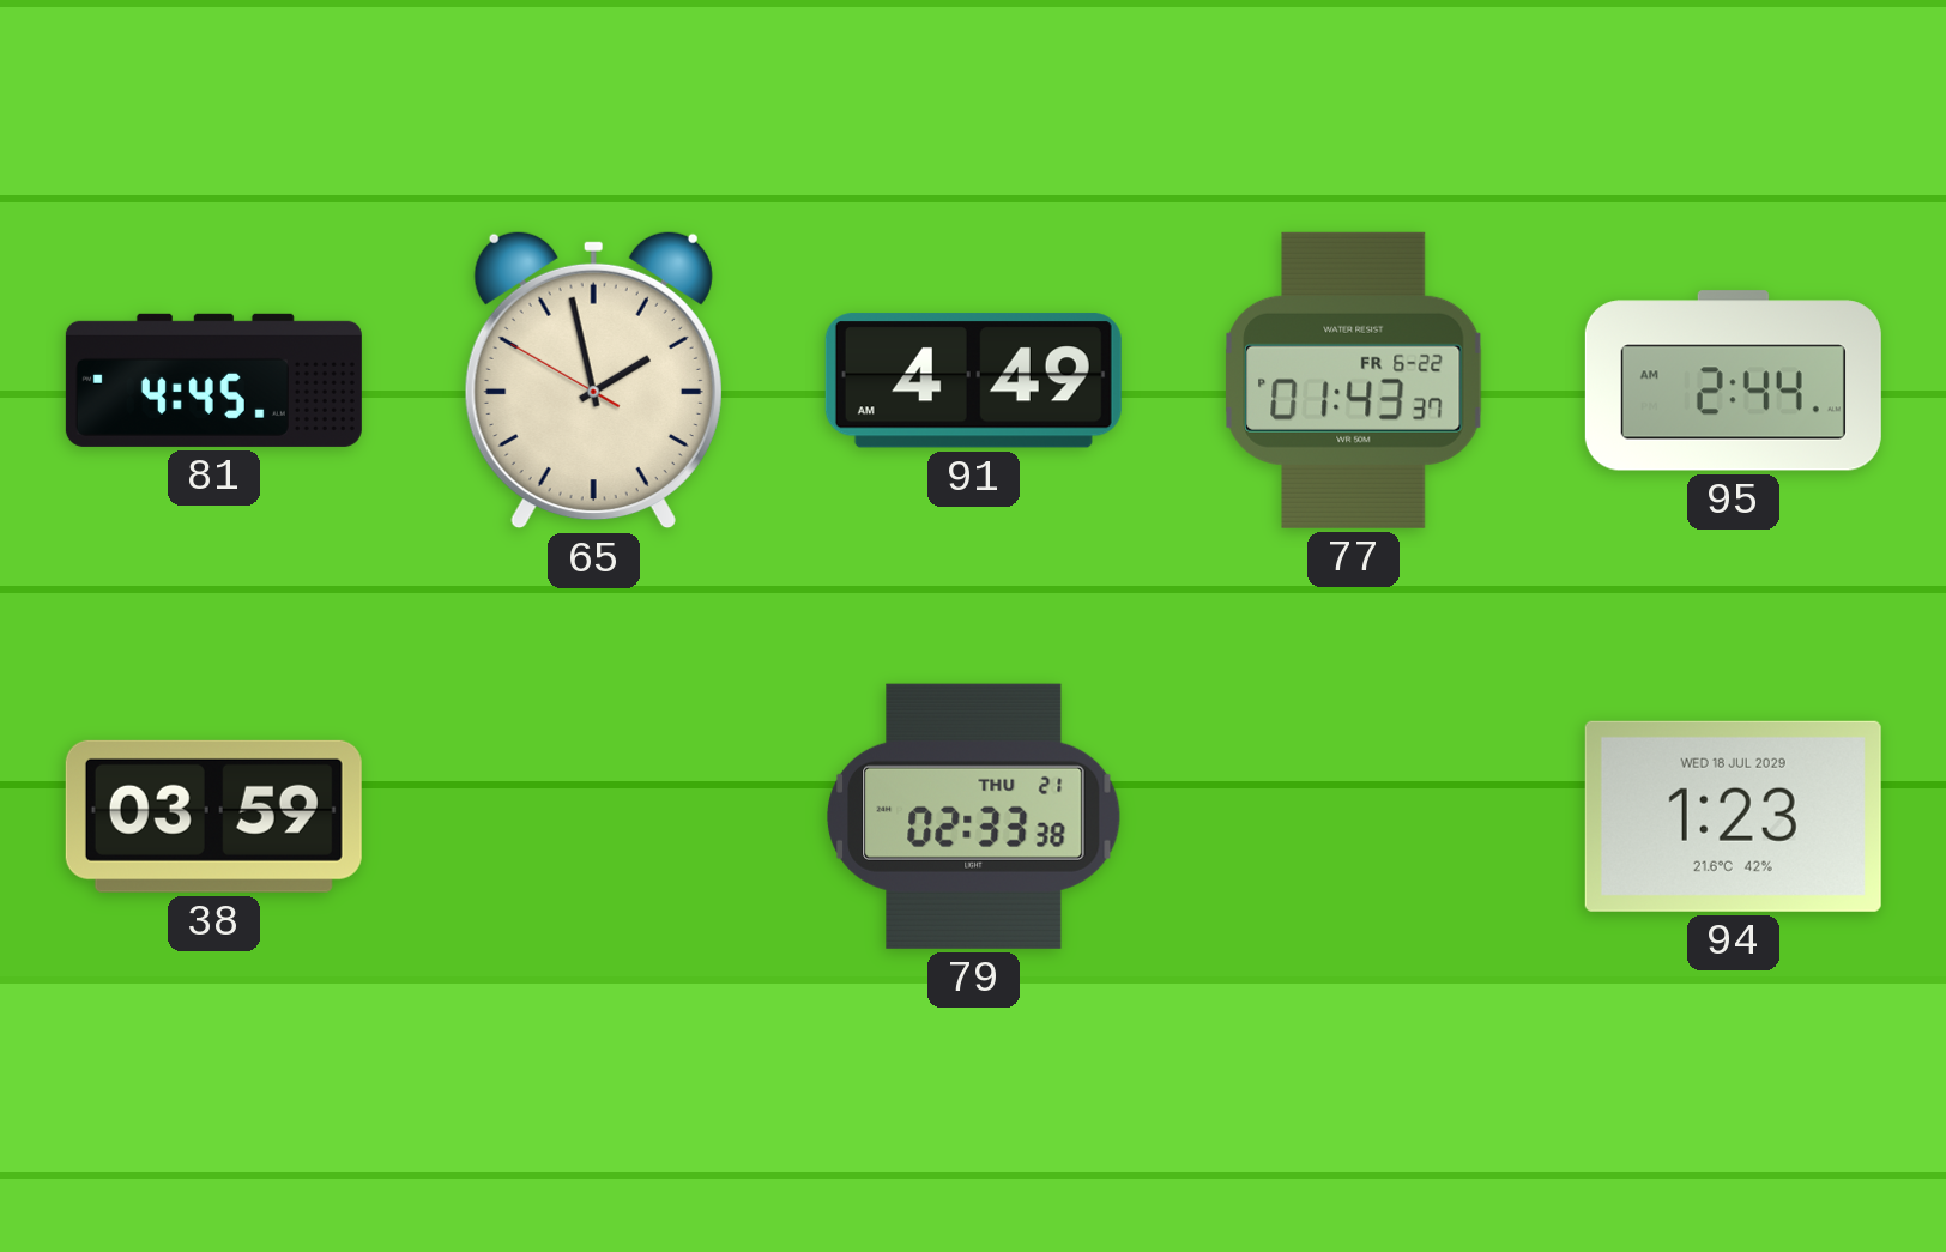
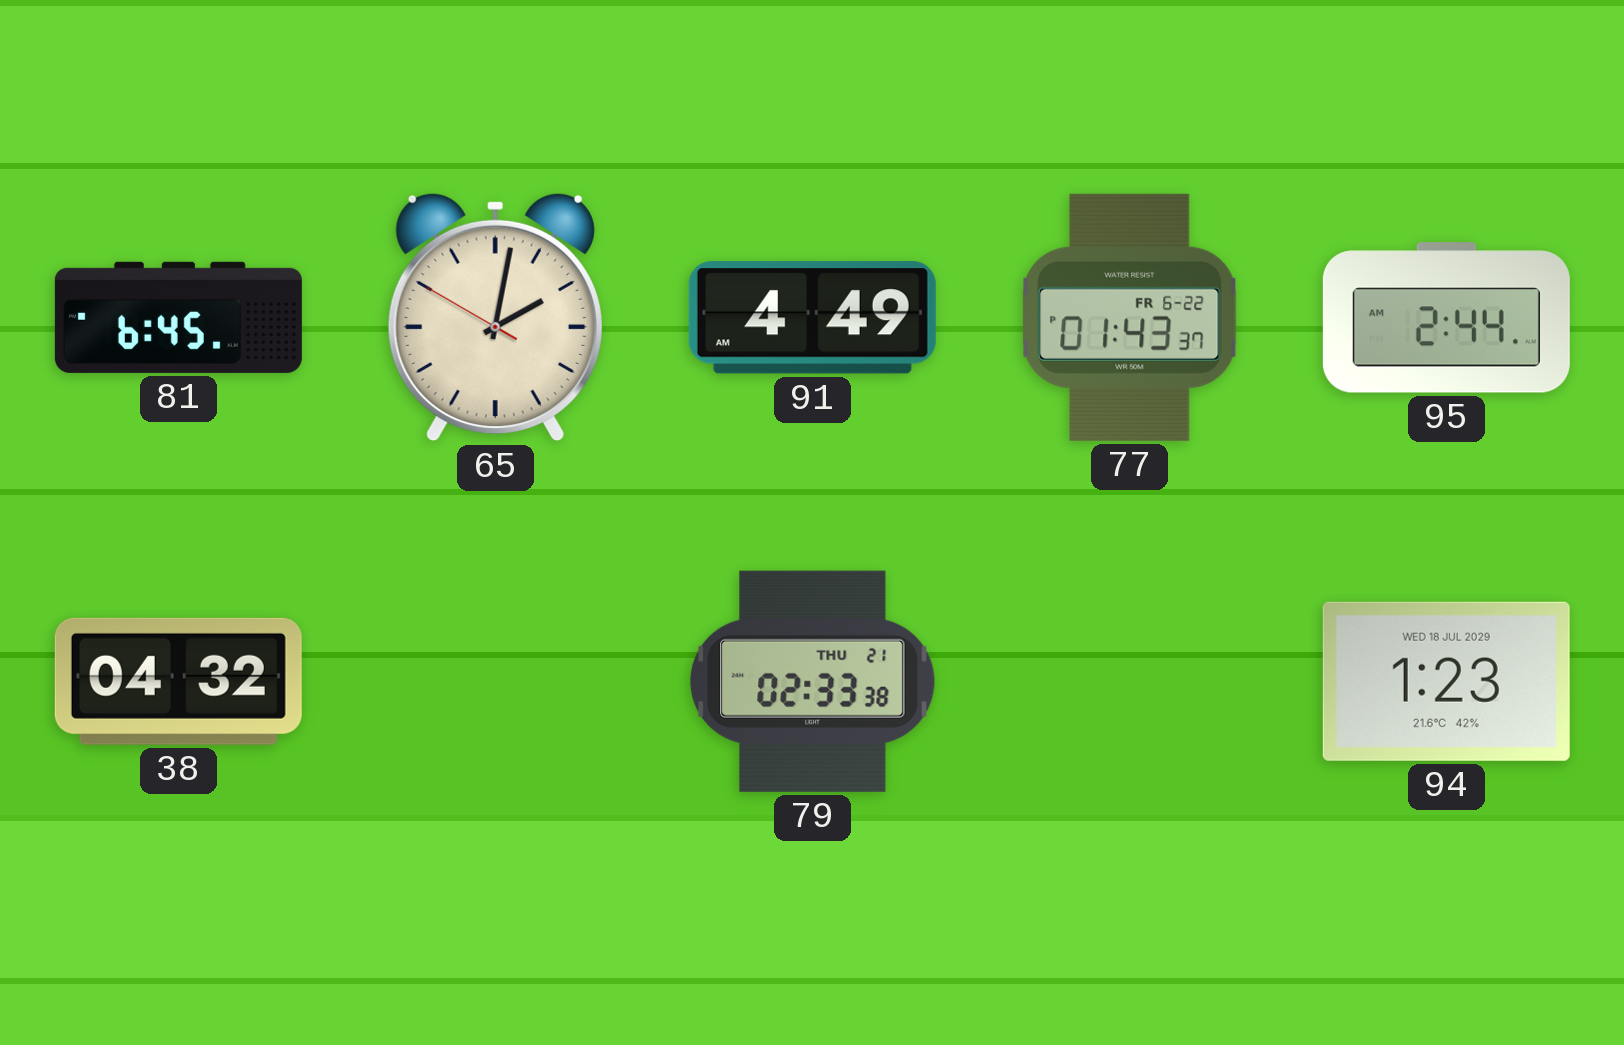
81: 4:45 -> 6:45 (178, 317)
65: 1:57 -> 2:01 (495, 317)
38: 03:59 -> 04:32 (178, 681)
